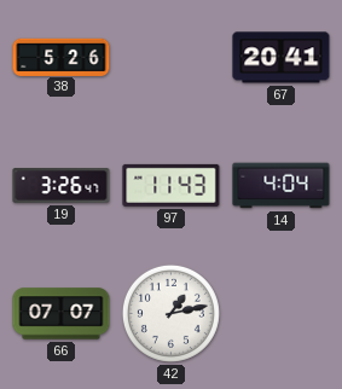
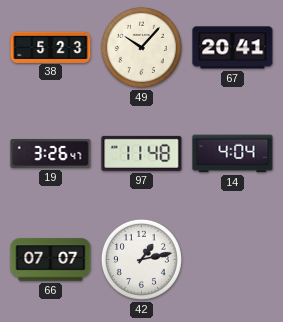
38: 5:26 -> 5:23 (51, 47)
49: none -> 10:07 (141, 47)
97: 11:43 -> 11:48 (142, 153)
